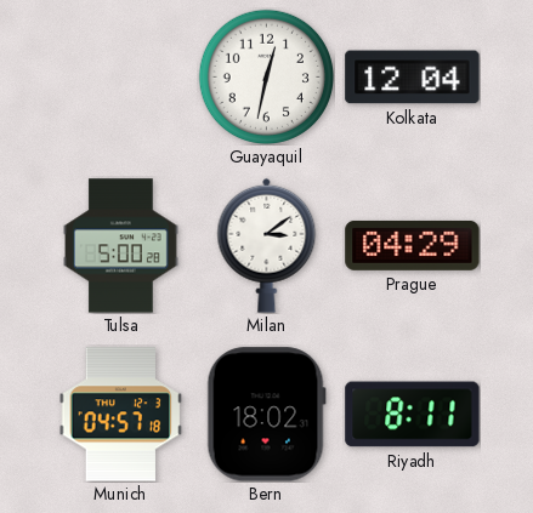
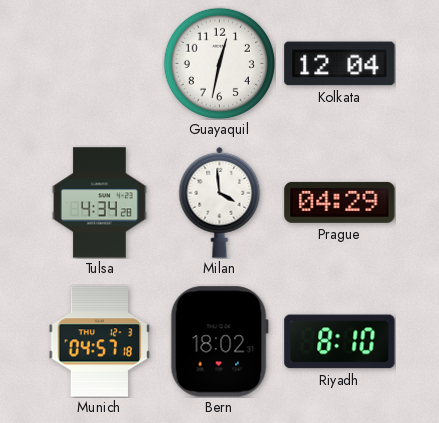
Tulsa: 5:00 -> 4:34 (99, 203)
Milan: 3:09 -> 3:59 (220, 202)
Riyadh: 8:11 -> 8:10 (340, 342)
